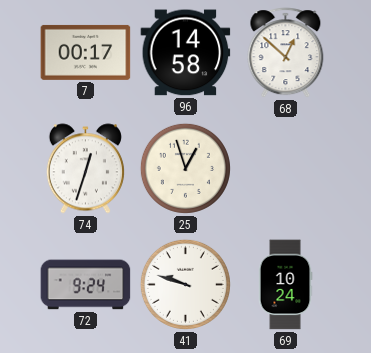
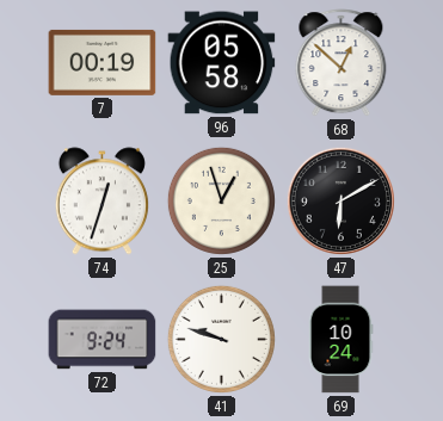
7: 00:17 -> 00:19 (103, 62)
96: 14:58 -> 05:58 (222, 63)
47: none -> 6:10 (340, 200)
